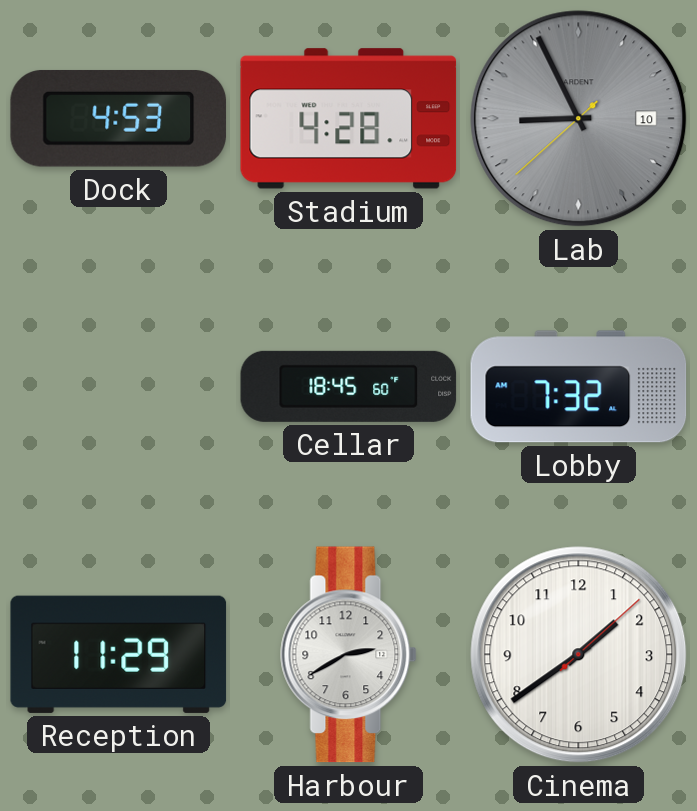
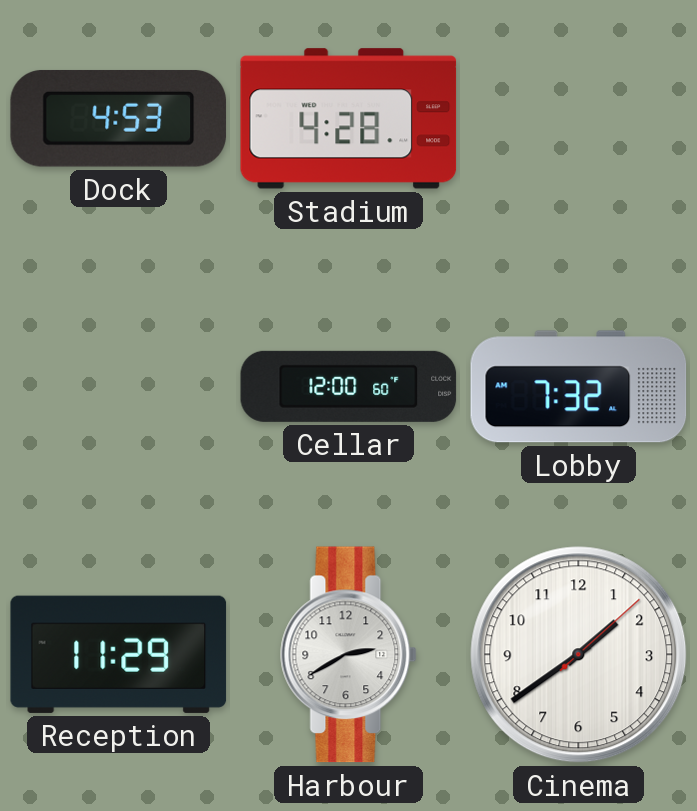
Lab: 8:55 -> none (579, 119)
Cellar: 18:45 -> 12:00 (349, 386)
